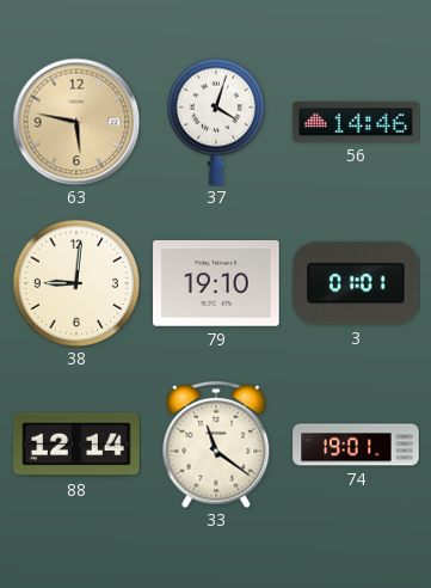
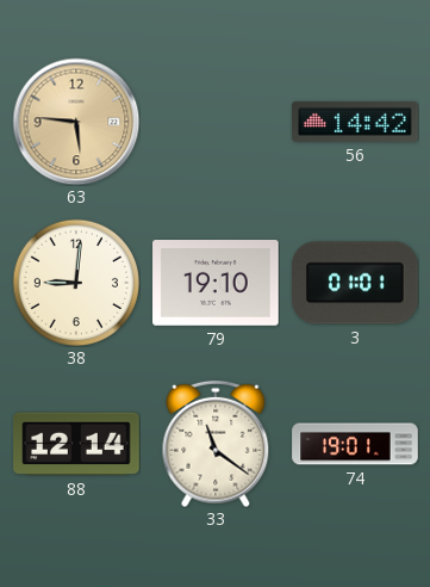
63: 5:47 -> 5:46 (76, 122)
37: 4:03 -> none (216, 122)
56: 14:46 -> 14:42 (355, 122)
